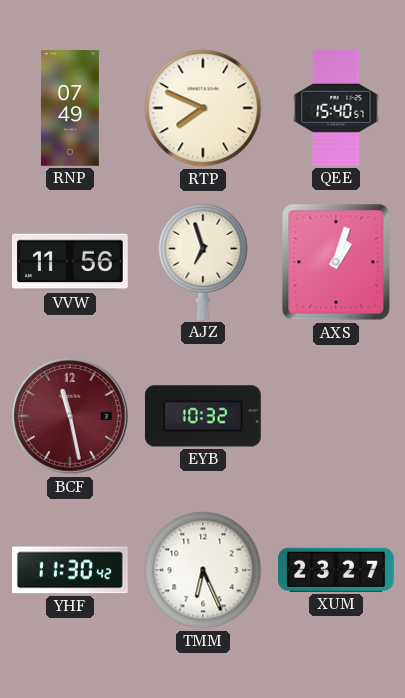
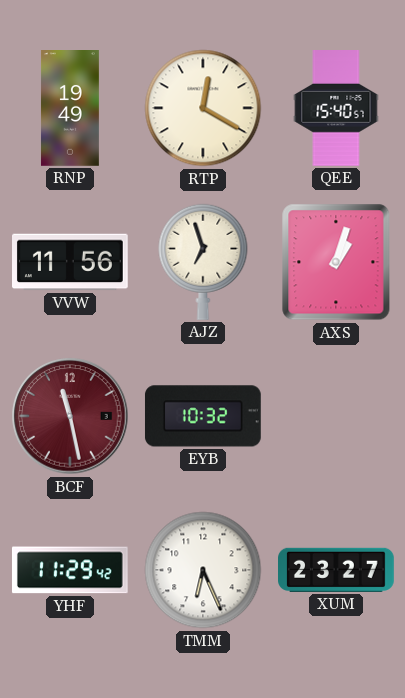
RNP: 07:49 -> 19:49 (70, 109)
RTP: 7:49 -> 12:20 (203, 108)
YHF: 11:30 -> 11:29 (70, 570)
